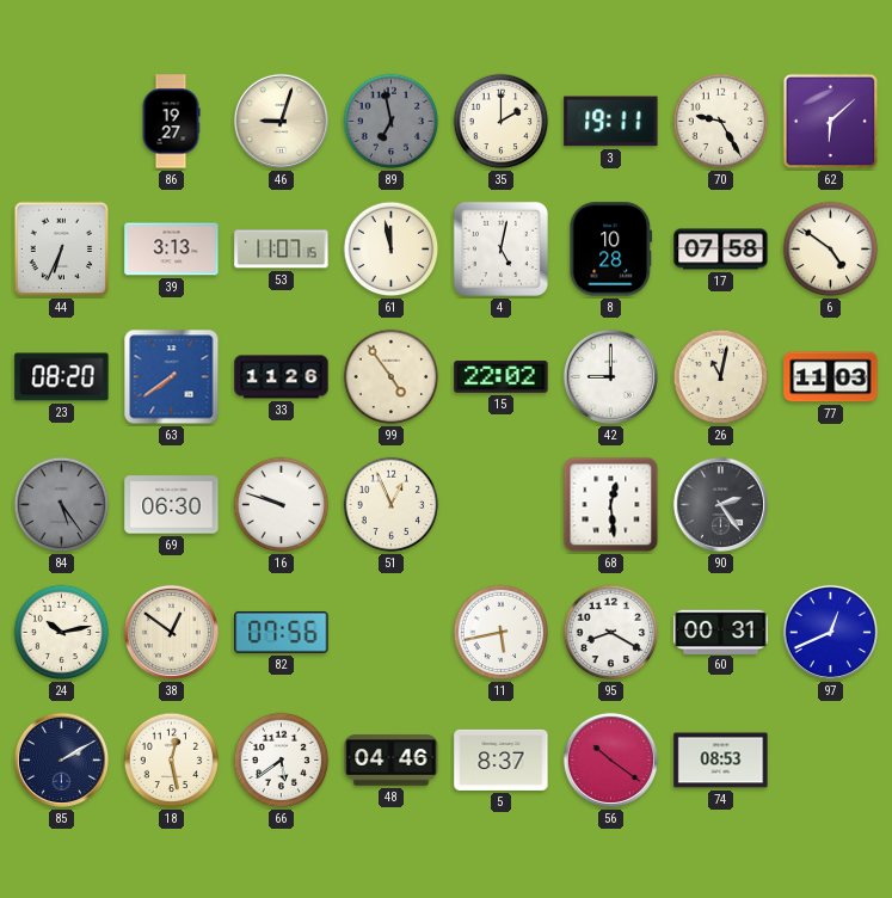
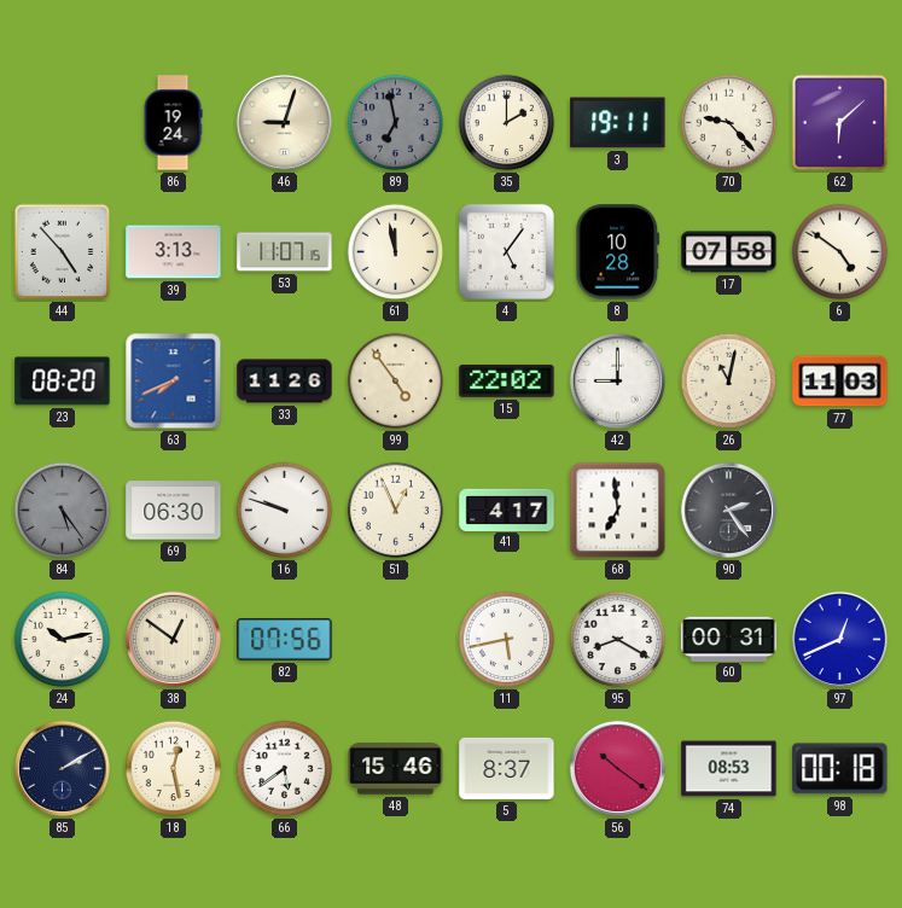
86: 19:27 -> 19:24 (173, 123)
70: 9:25 -> 9:23 (729, 123)
44: 6:34 -> 4:53 (63, 252)
4: 5:02 -> 5:06 (506, 251)
63: 7:39 -> 7:41 (174, 382)
41: none -> 4:17 (507, 510)
68: 12:29 -> 6:59 (618, 511)
48: 04:46 -> 15:46 (396, 769)
98: none -> 00:18 (840, 769)
